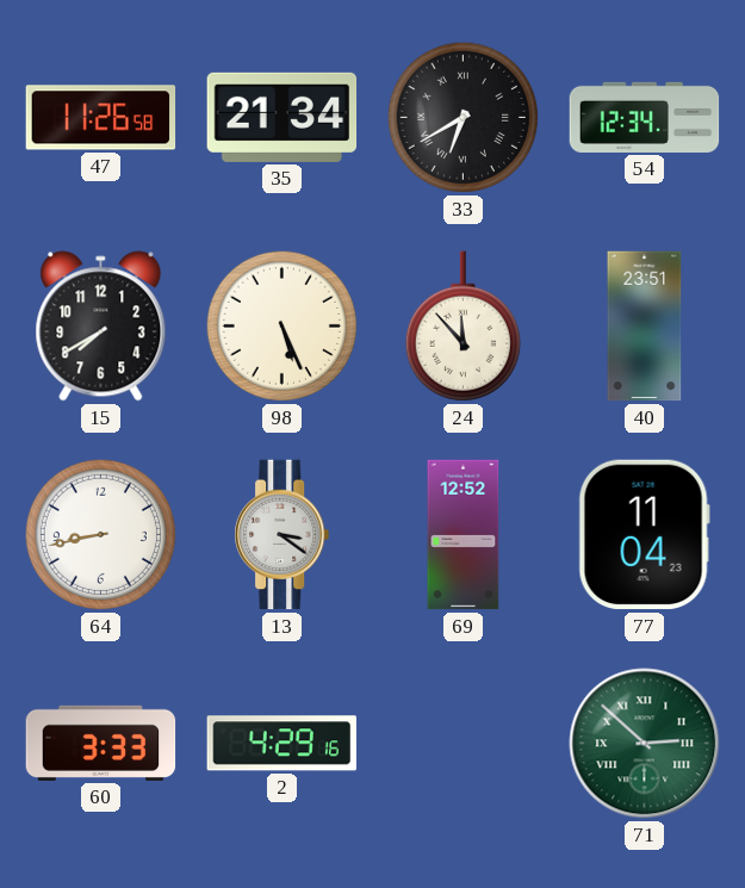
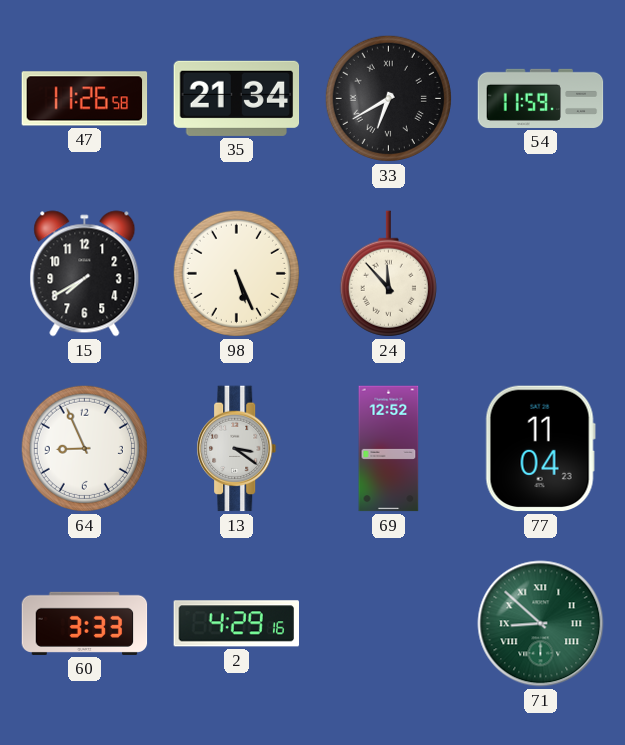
54: 12:34 -> 11:59 (541, 98)
40: 23:51 -> none (645, 327)
64: 8:43 -> 8:56 (84, 448)
71: 2:52 -> 8:52 (541, 624)
